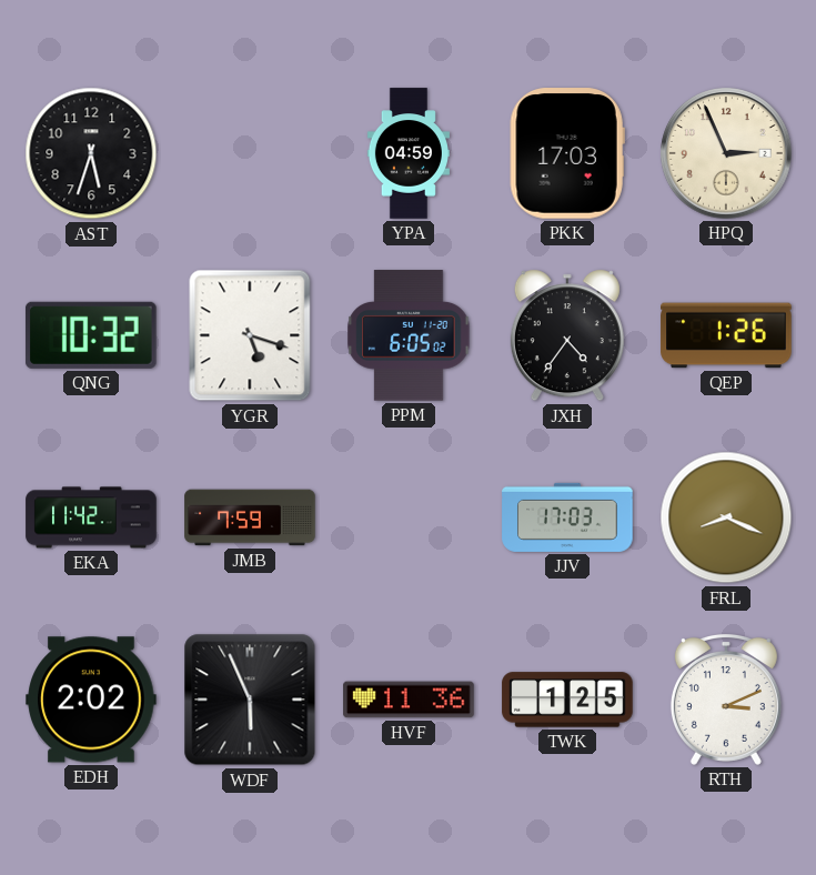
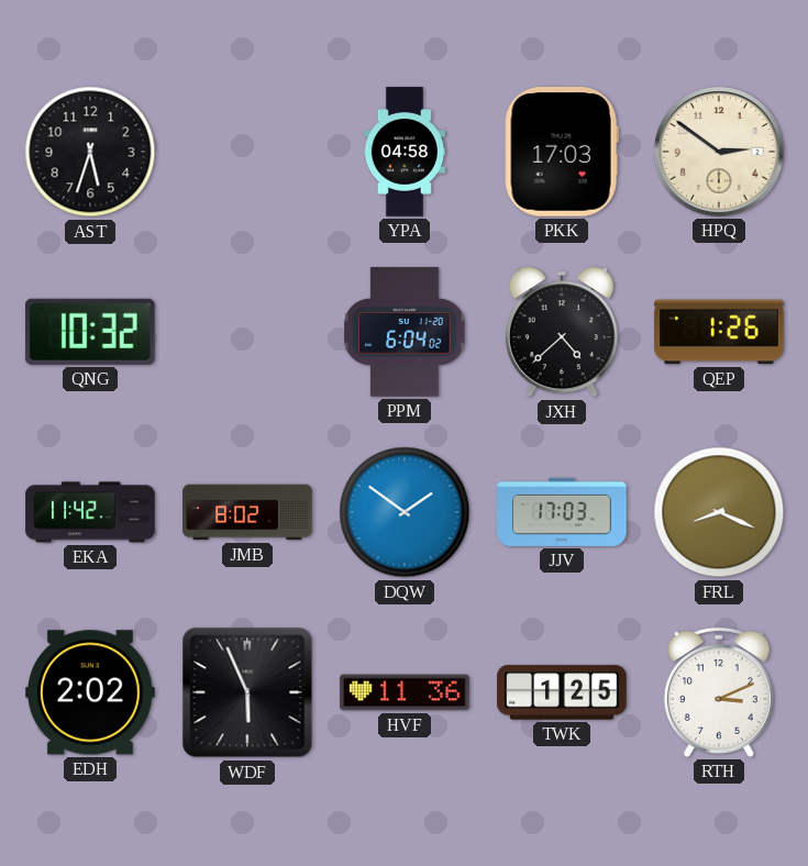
YPA: 04:59 -> 04:58 (405, 152)
HPQ: 2:56 -> 2:51 (719, 152)
YGR: 5:18 -> none (250, 335)
PPM: 6:05 -> 6:04 (405, 332)
JXH: 4:36 -> 4:38 (562, 332)
JMB: 7:59 -> 8:02 (247, 512)
DQW: none -> 1:51 (405, 512)
